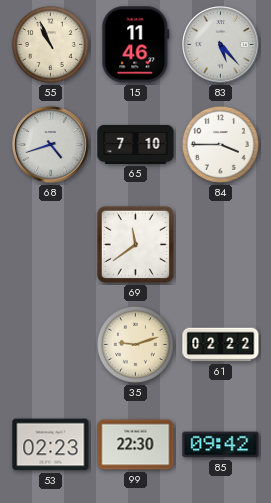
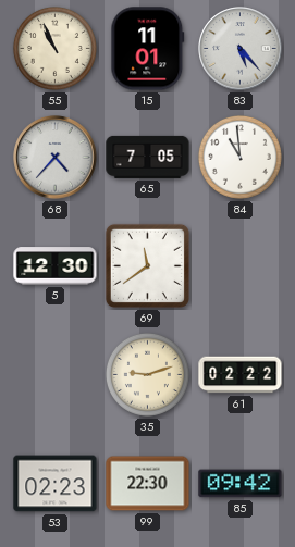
15: 11:46 -> 11:01 (148, 49)
68: 4:42 -> 4:37 (56, 158)
65: 7:10 -> 7:05 (148, 157)
84: 3:45 -> 10:59 (239, 157)
5: none -> 12:30 (56, 266)
